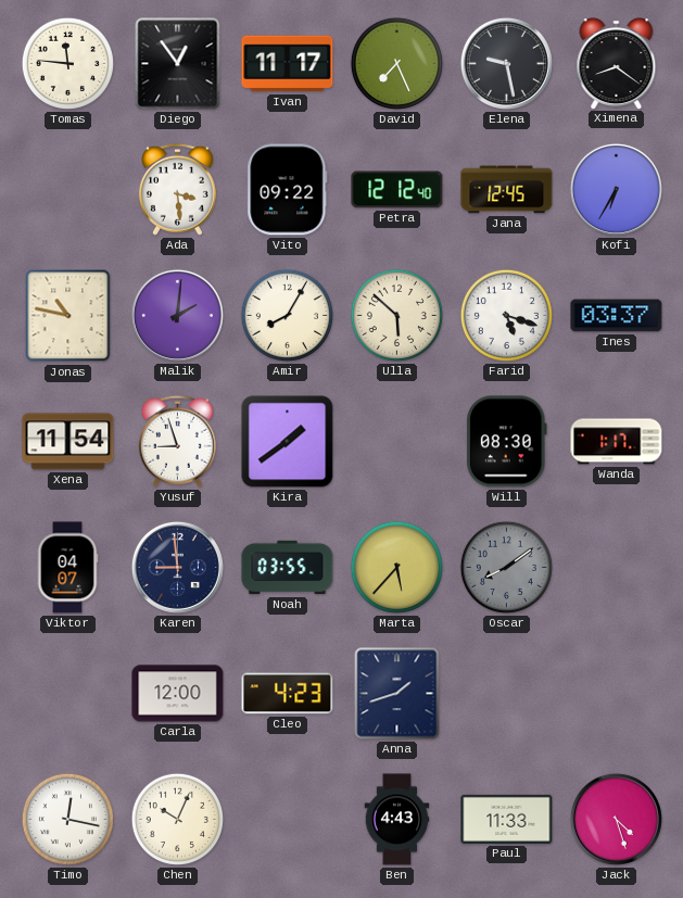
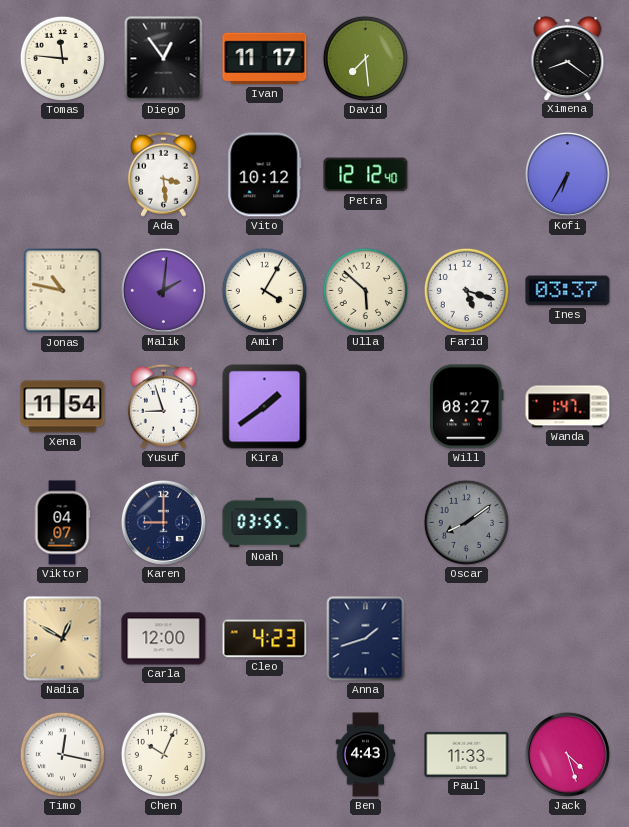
David: 7:26 -> 7:29 (365, 58)
Elena: 9:28 -> none (506, 63)
Vito: 09:22 -> 10:12 (265, 175)
Jana: 12:45 -> none (507, 190)
Amir: 8:05 -> 4:05 (264, 290)
Will: 08:30 -> 08:27 (466, 407)
Wanda: 1:17 -> 1:47 (568, 407)
Karen: 8:59 -> 9:00 (163, 522)
Marta: 5:37 -> none (396, 567)
Nadia: none -> 12:50 (63, 639)
